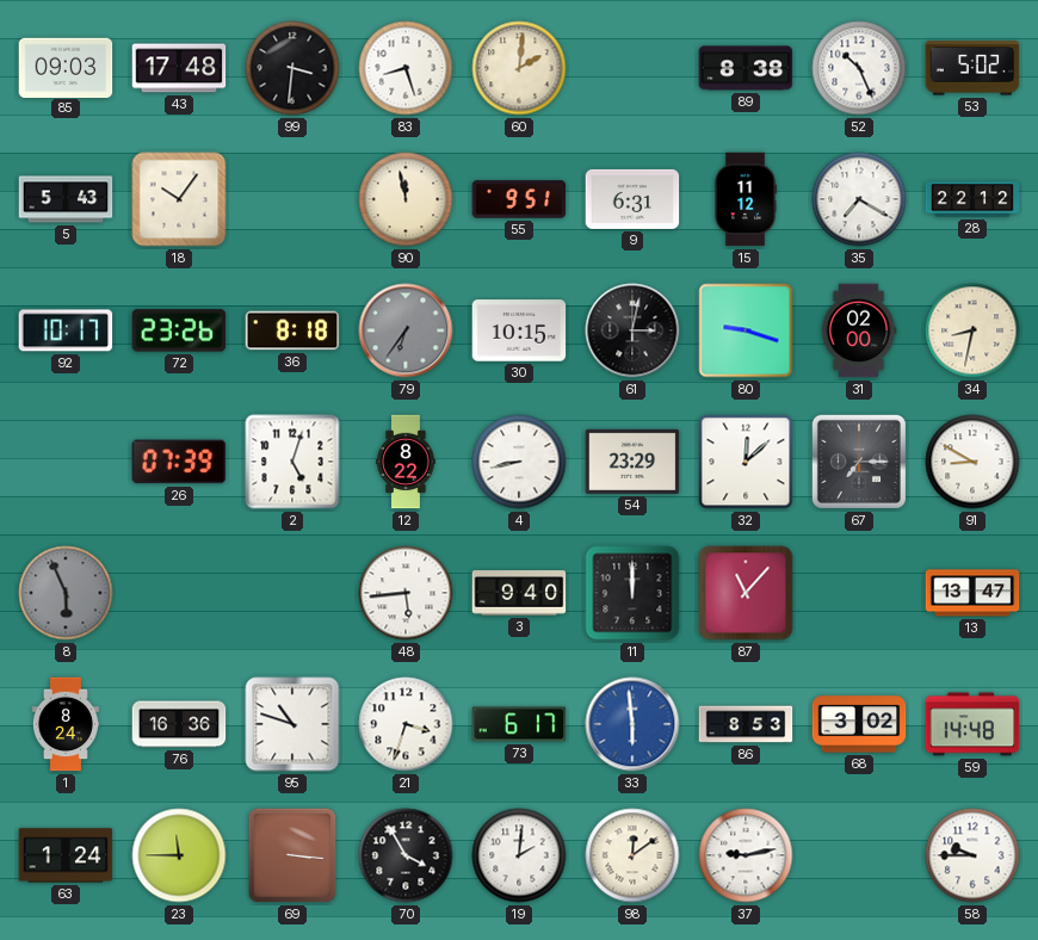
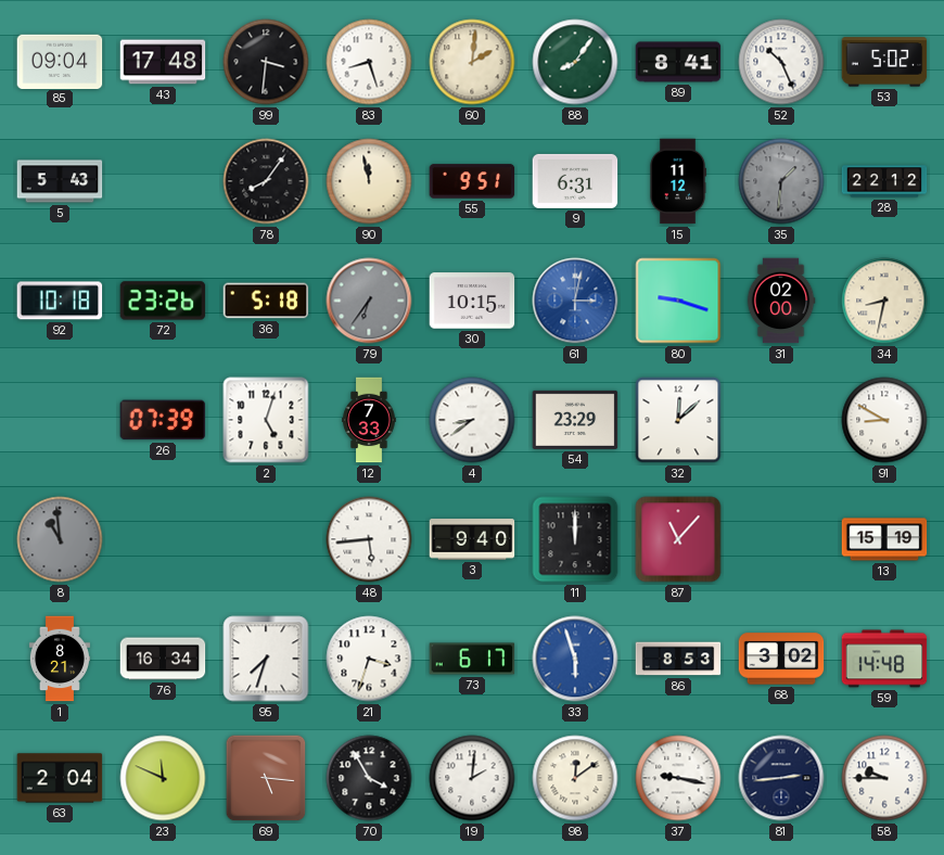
85: 09:03 -> 09:04 (60, 61)
88: none -> 8:06 (575, 62)
89: 8:38 -> 8:41 (678, 62)
18: 10:06 -> none (179, 199)
78: none -> 8:06 (266, 181)
35: 7:20 -> 1:31 (781, 181)
35 dial: white -> grey (781, 181)
92: 10:17 -> 10:18 (60, 301)
36: 8:18 -> 5:18 (266, 301)
61 dial: black -> blue (575, 301)
12: 8:22 -> 7:33 (369, 420)
4: 8:43 -> 8:39 (472, 420)
67: 7:15 -> none (859, 462)
8: 5:56 -> 10:59 (60, 539)
13: 13:47 -> 15:19 (884, 539)
1: 8:24 -> 8:21 (60, 659)
76: 16:36 -> 16:34 (163, 659)
95: 10:48 -> 7:33 (266, 659)
33: 5:59 -> 5:57 (575, 659)
63: 1:24 -> 2:04 (60, 778)
23: 11:45 -> 11:49 (163, 778)
69: 3:16 -> 5:16 (266, 778)
37: 9:13 -> 9:17 (678, 778)
81: none -> 2:44 (781, 778)
